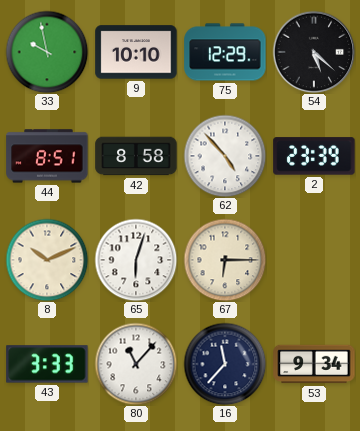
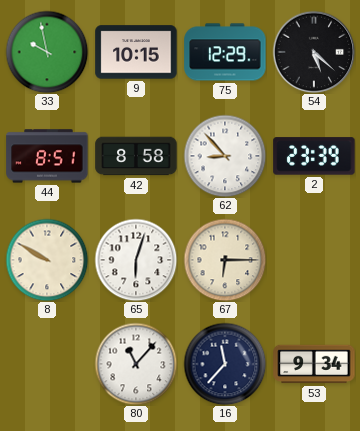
9: 10:10 -> 10:15 (136, 52)
62: 4:53 -> 8:53 (225, 156)
8: 10:11 -> 9:50 (47, 260)
43: 3:33 -> none (47, 364)
